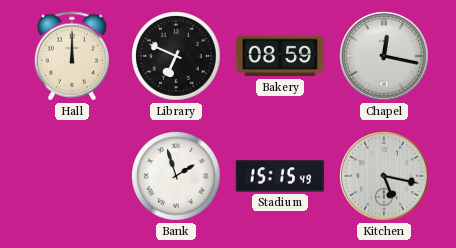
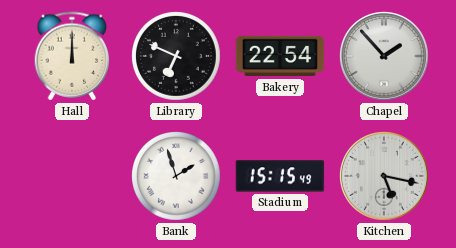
Bakery: 08:59 -> 22:54 (280, 56)
Chapel: 12:17 -> 1:53 (385, 57)
